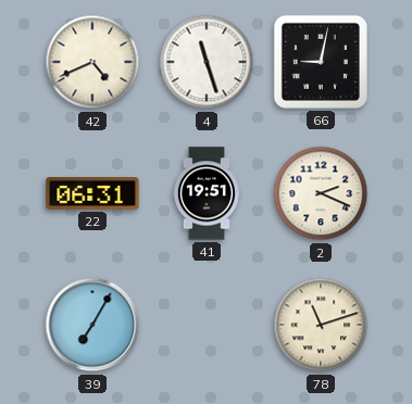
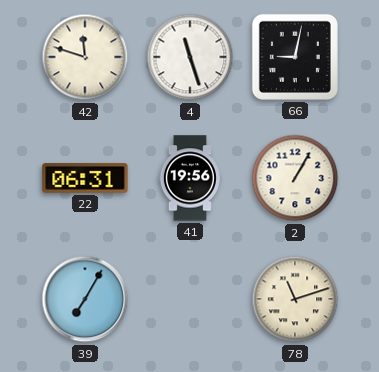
42: 4:41 -> 11:48 (85, 57)
41: 19:51 -> 19:56 (190, 178)
2: 2:19 -> 1:05 (295, 178)
